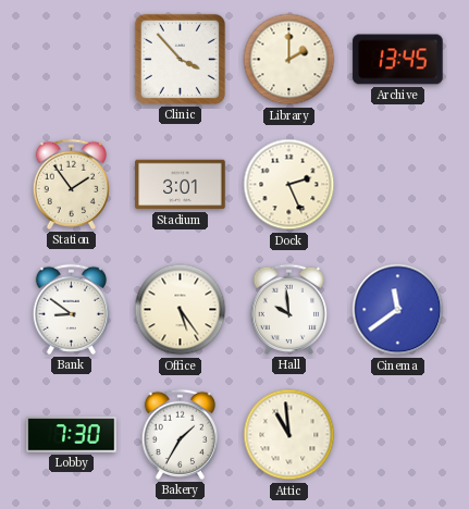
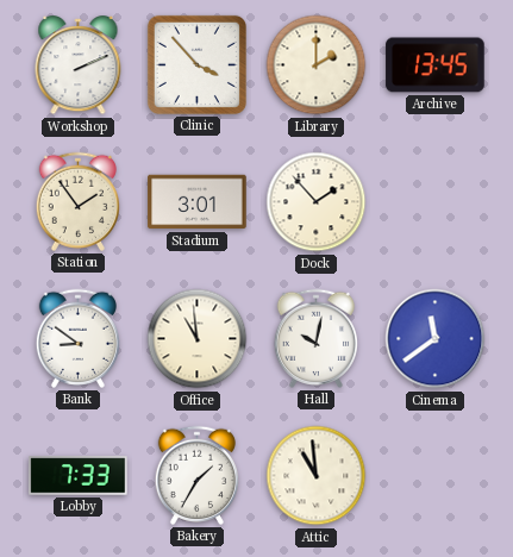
Workshop: none -> 2:11 (79, 65)
Dock: 2:26 -> 1:53 (317, 202)
Office: 5:24 -> 10:59 (198, 339)
Hall: 9:59 -> 10:02 (315, 338)
Lobby: 7:30 -> 7:33 (79, 476)
